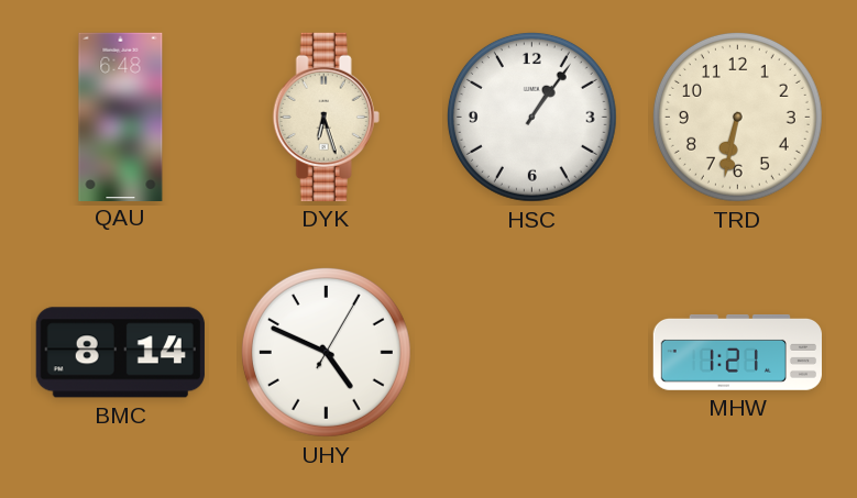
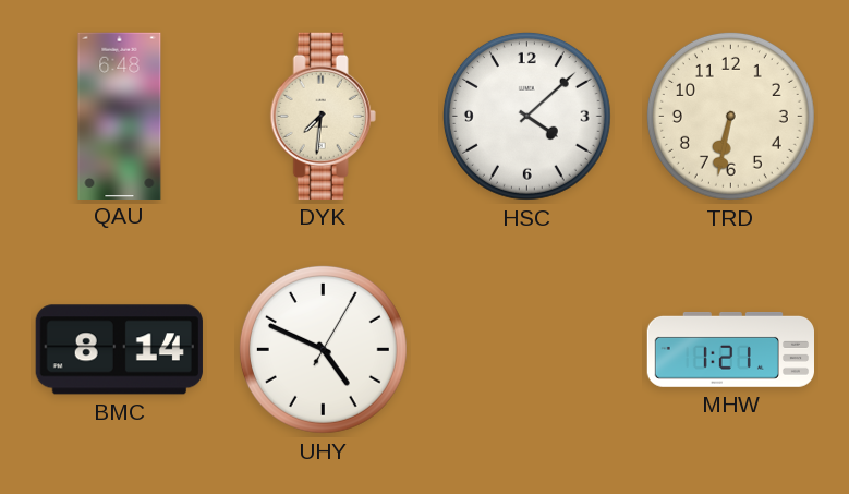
DYK: 6:27 -> 7:31 (323, 116)
HSC: 1:06 -> 4:08 (526, 116)
